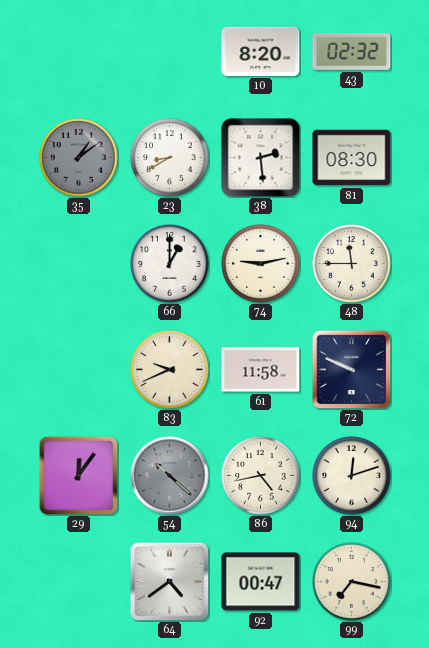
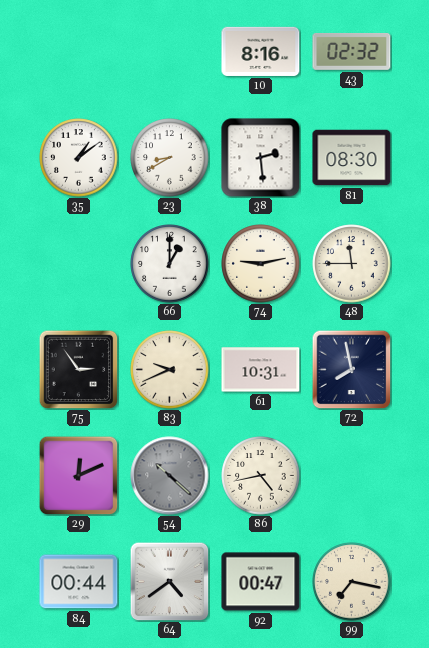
10: 8:20 -> 8:16 (261, 51)
35 dial: grey -> white (79, 158)
75: none -> 2:54 (78, 369)
61: 11:58 -> 10:31 (261, 370)
72: 9:49 -> 7:58 (351, 369)
29: 12:06 -> 12:11 (78, 475)
94: 12:12 -> none (352, 476)
84: none -> 00:44 (79, 582)
